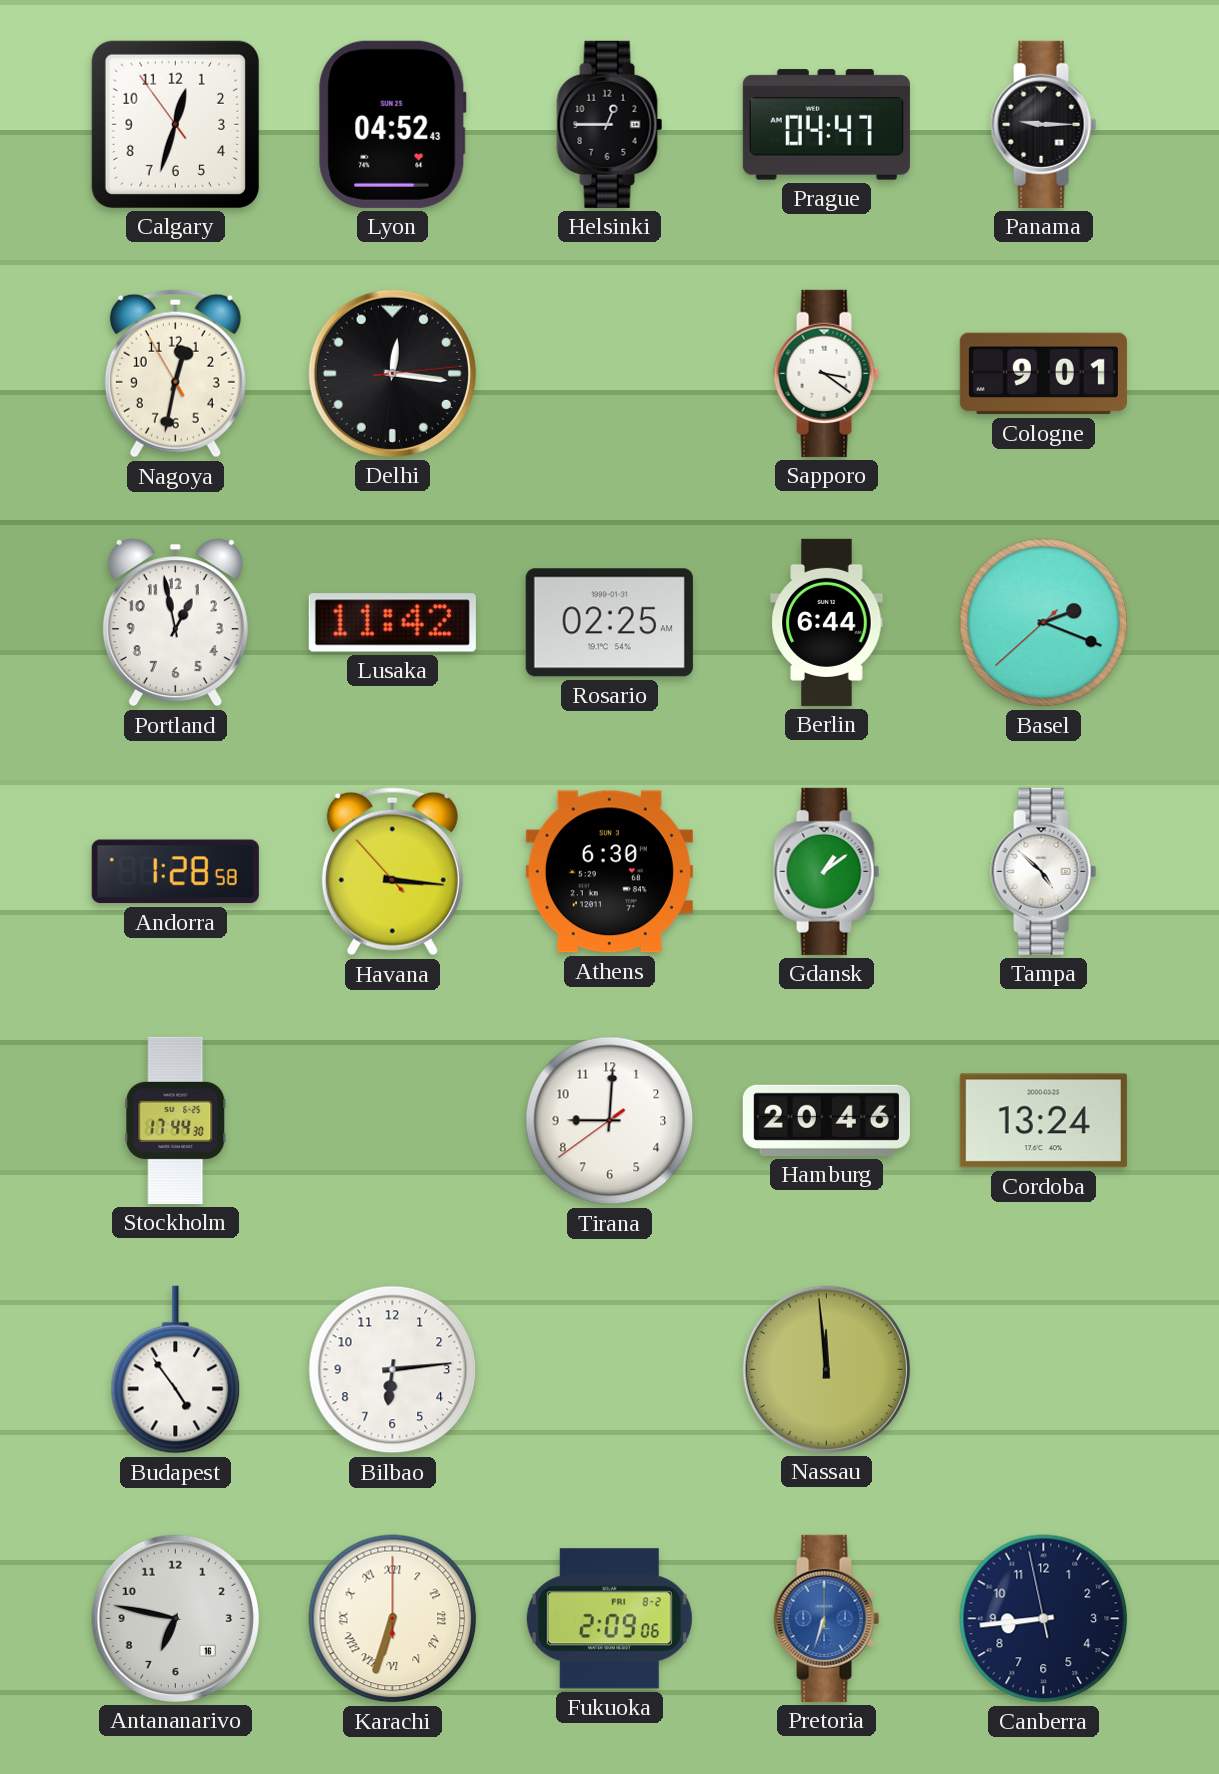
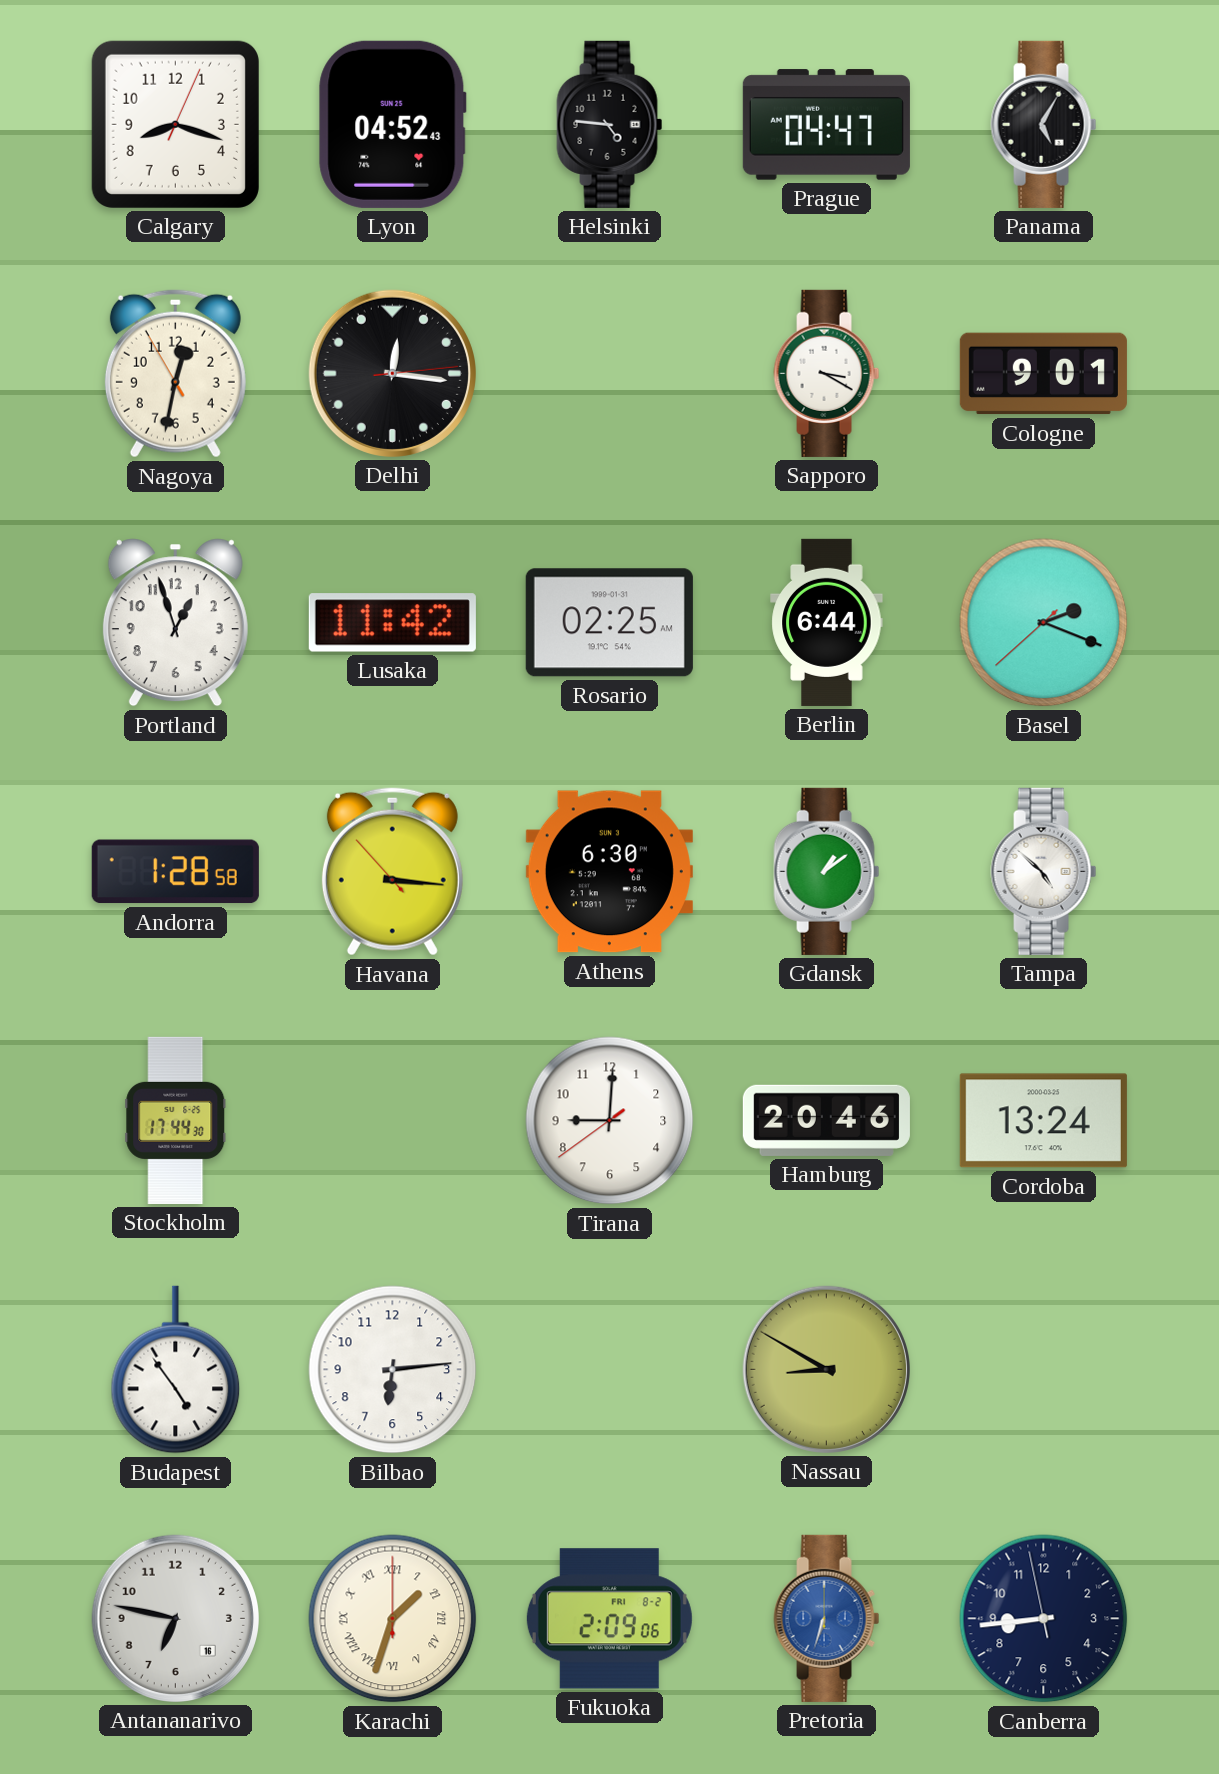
Calgary: 12:32 -> 8:18 (175, 124)
Helsinki: 12:45 -> 4:46 (610, 124)
Panama: 9:15 -> 5:05 (1044, 124)
Sapporo: 3:21 -> 3:20 (827, 373)
Portland: 12:58 -> 12:57 (175, 623)
Nassau: 11:59 -> 8:50 (826, 1369)
Karachi: 6:33 -> 1:33 (393, 1619)
